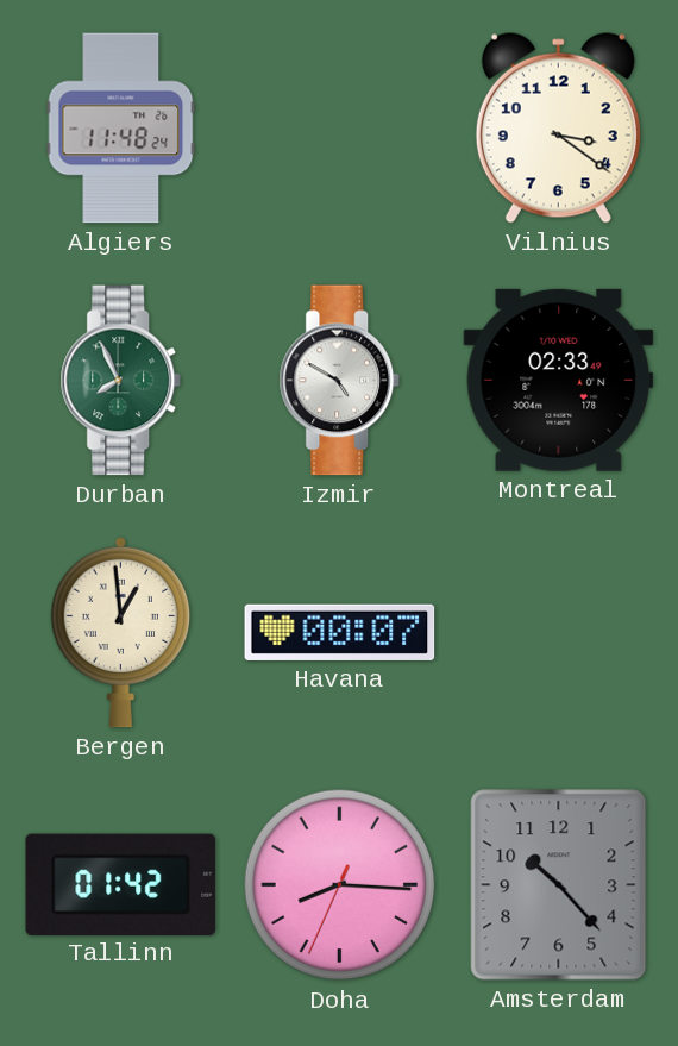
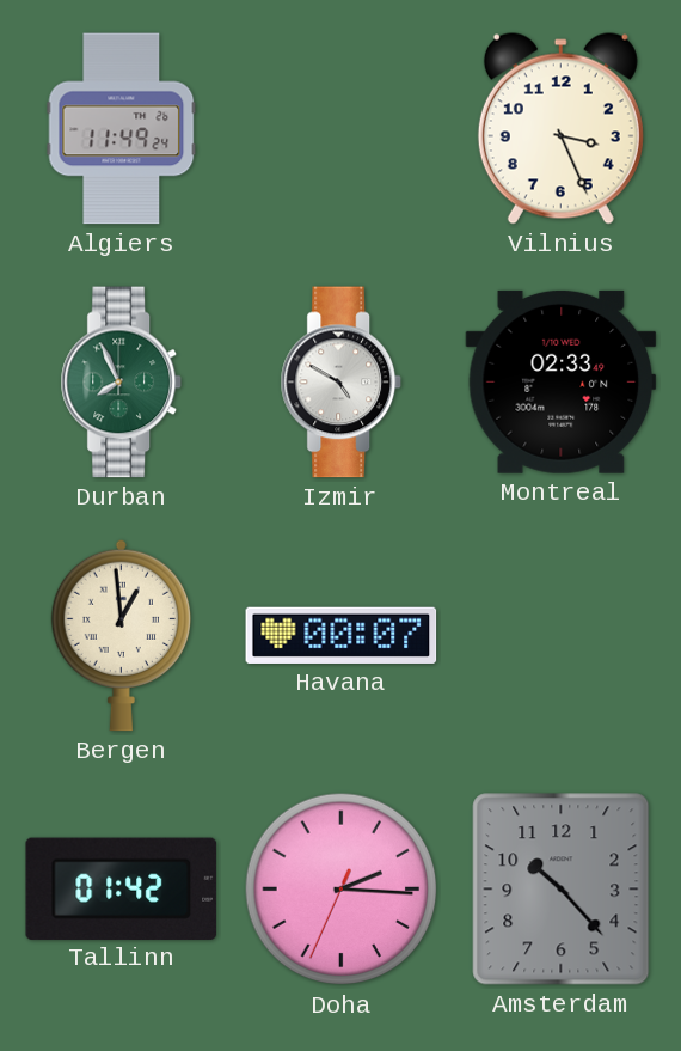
Algiers: 11:48 -> 11:49 (122, 129)
Vilnius: 3:21 -> 3:26 (560, 129)
Doha: 8:15 -> 2:15 (342, 890)
